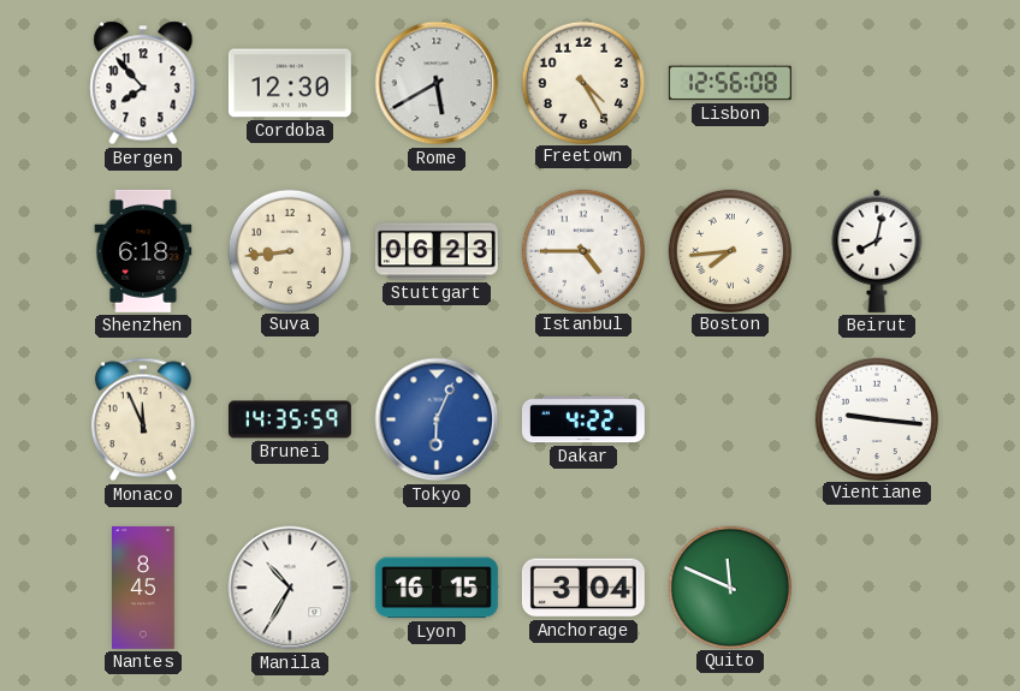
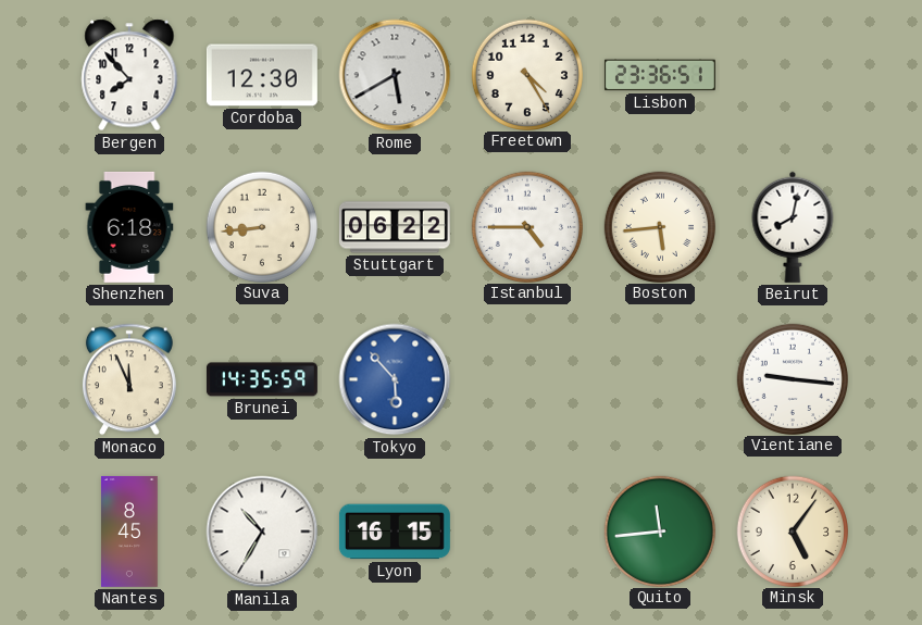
Lisbon: 12:56 -> 23:36 (660, 75)
Stuttgart: 06:23 -> 06:22 (395, 227)
Boston: 7:44 -> 5:44 (659, 226)
Tokyo: 6:04 -> 5:53 (395, 379)
Dakar: 4:22 -> none (583, 419)
Anchorage: 3:04 -> none (583, 588)
Quito: 11:49 -> 11:44 (659, 530)
Minsk: none -> 5:06 (792, 530)
